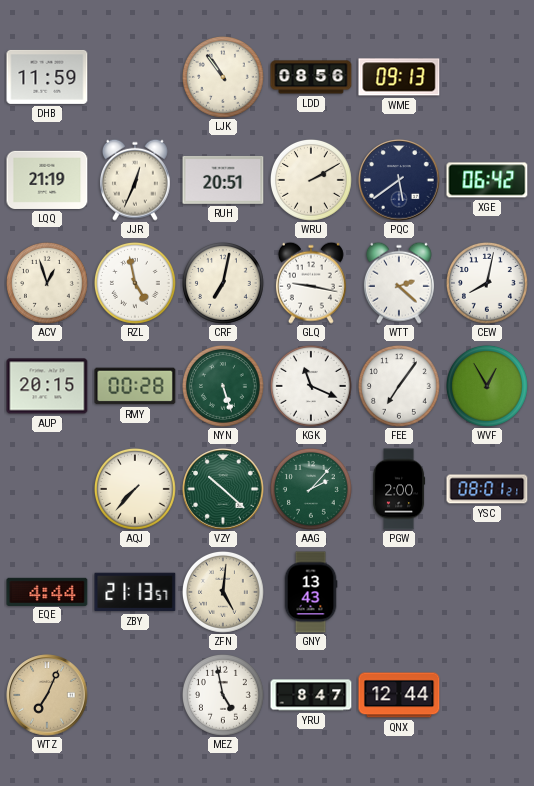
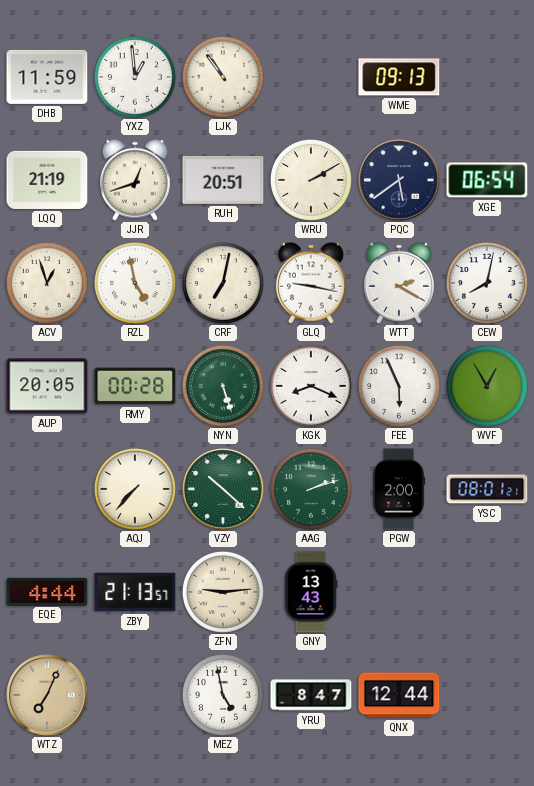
YXZ: none -> 12:59 (136, 78)
LDD: 08:56 -> none (311, 77)
JJR: 12:34 -> 12:42 (135, 180)
XGE: 06:42 -> 06:54 (487, 180)
WTT: 2:22 -> 2:20 (399, 283)
AUP: 20:15 -> 20:05 (47, 386)
KGK: 11:19 -> 8:19 (312, 387)
FEE: 7:06 -> 5:56 (400, 387)
AAG: 2:07 -> 2:12 (312, 490)
ZFN: 5:01 -> 9:14 (224, 593)
